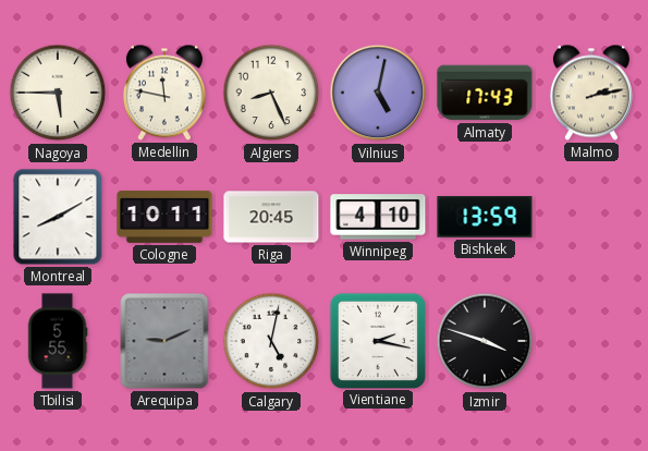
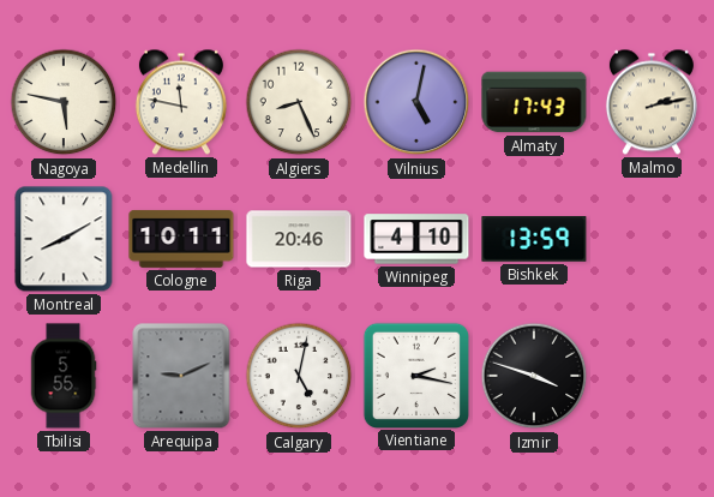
Nagoya: 5:45 -> 5:47 (64, 102)
Riga: 20:45 -> 20:46 (299, 239)
